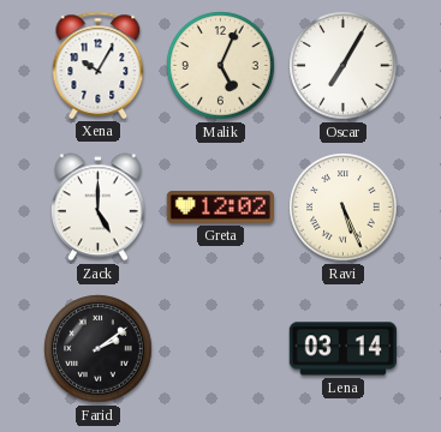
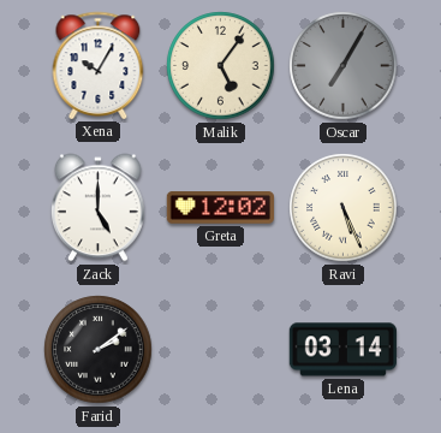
Malik: 5:04 -> 5:06 (221, 66)
Oscar dial: white -> grey (344, 66)
